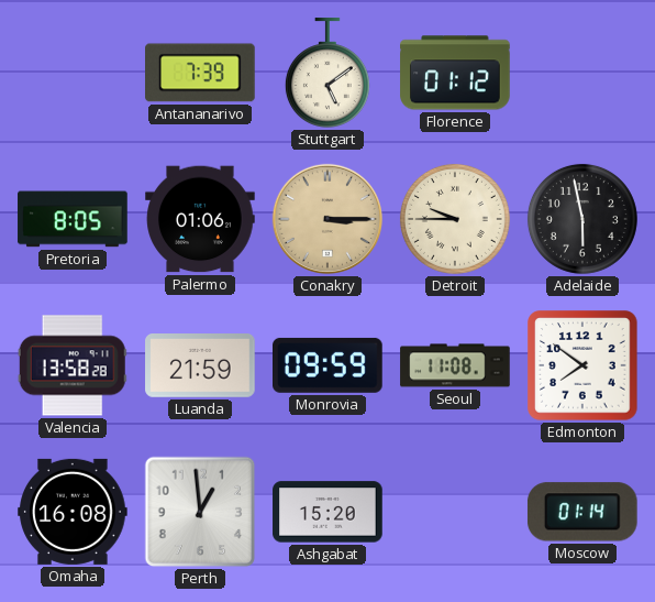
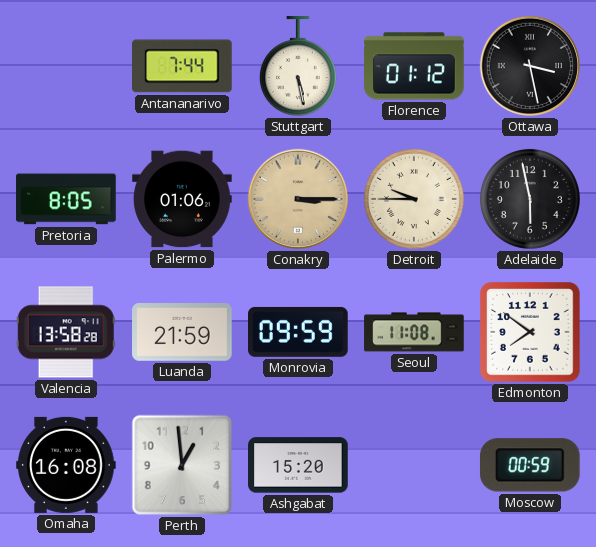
Antananarivo: 7:39 -> 7:44 (183, 66)
Stuttgart: 5:09 -> 5:28 (298, 66)
Ottawa: none -> 3:28 (530, 66)
Moscow: 01:14 -> 00:59 (530, 465)
